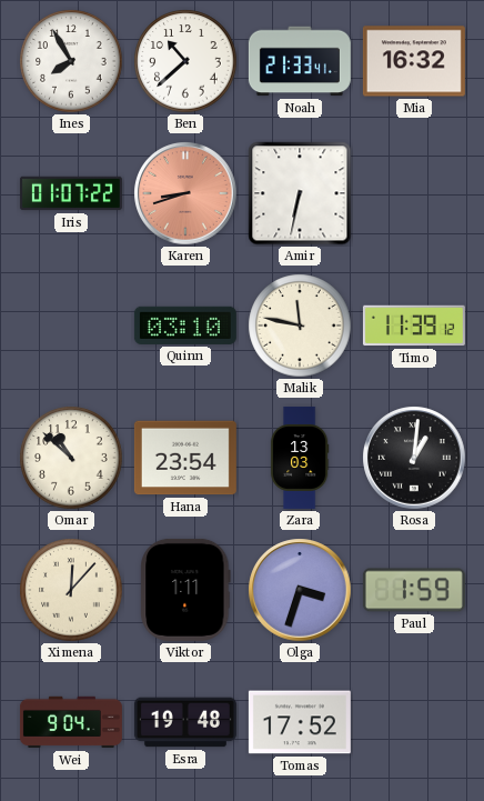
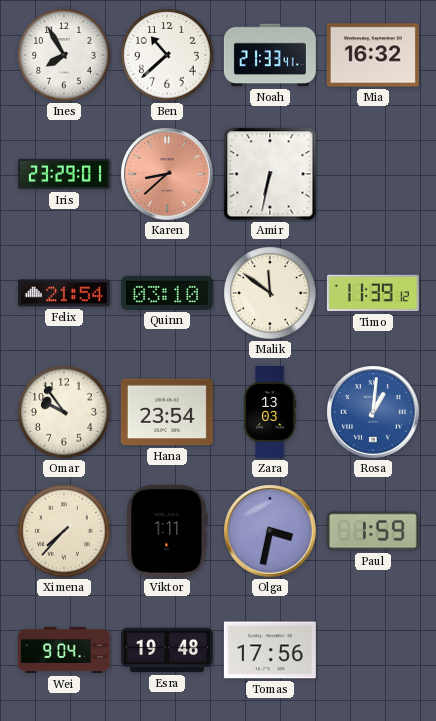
Iris: 01:07 -> 23:29 (64, 174)
Karen: 8:42 -> 8:38 (167, 174)
Felix: none -> 21:54 (64, 293)
Malik: 11:47 -> 11:51 (270, 293)
Omar: 10:52 -> 9:54 (64, 412)
Rosa dial: black -> blue (373, 412)
Ximena: 12:07 -> 7:37 (64, 531)
Olga: 3:33 -> 3:32 (270, 531)
Tomas: 17:52 -> 17:56 (270, 650)
